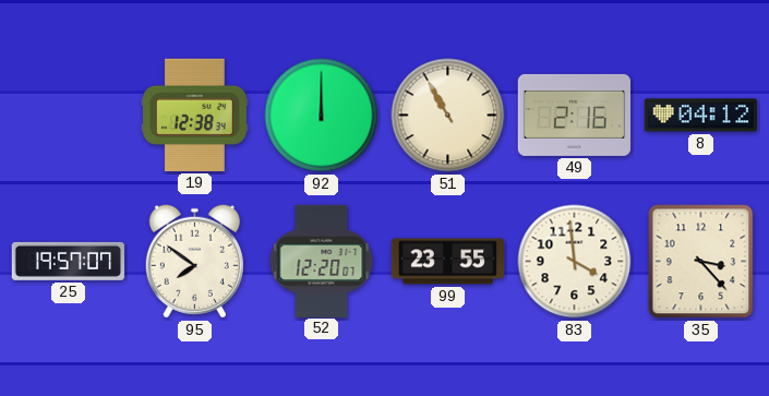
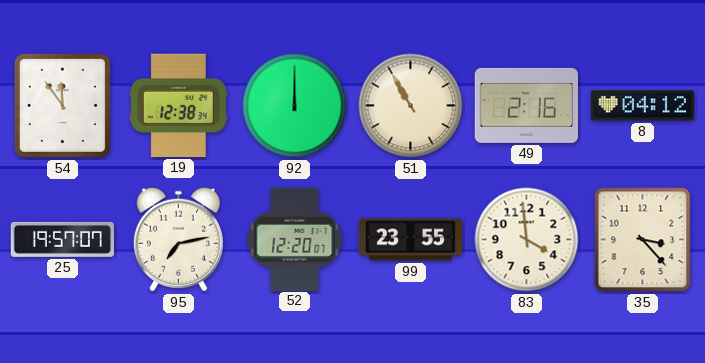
54: none -> 11:54 (62, 105)
95: 7:51 -> 7:13 (178, 240)
